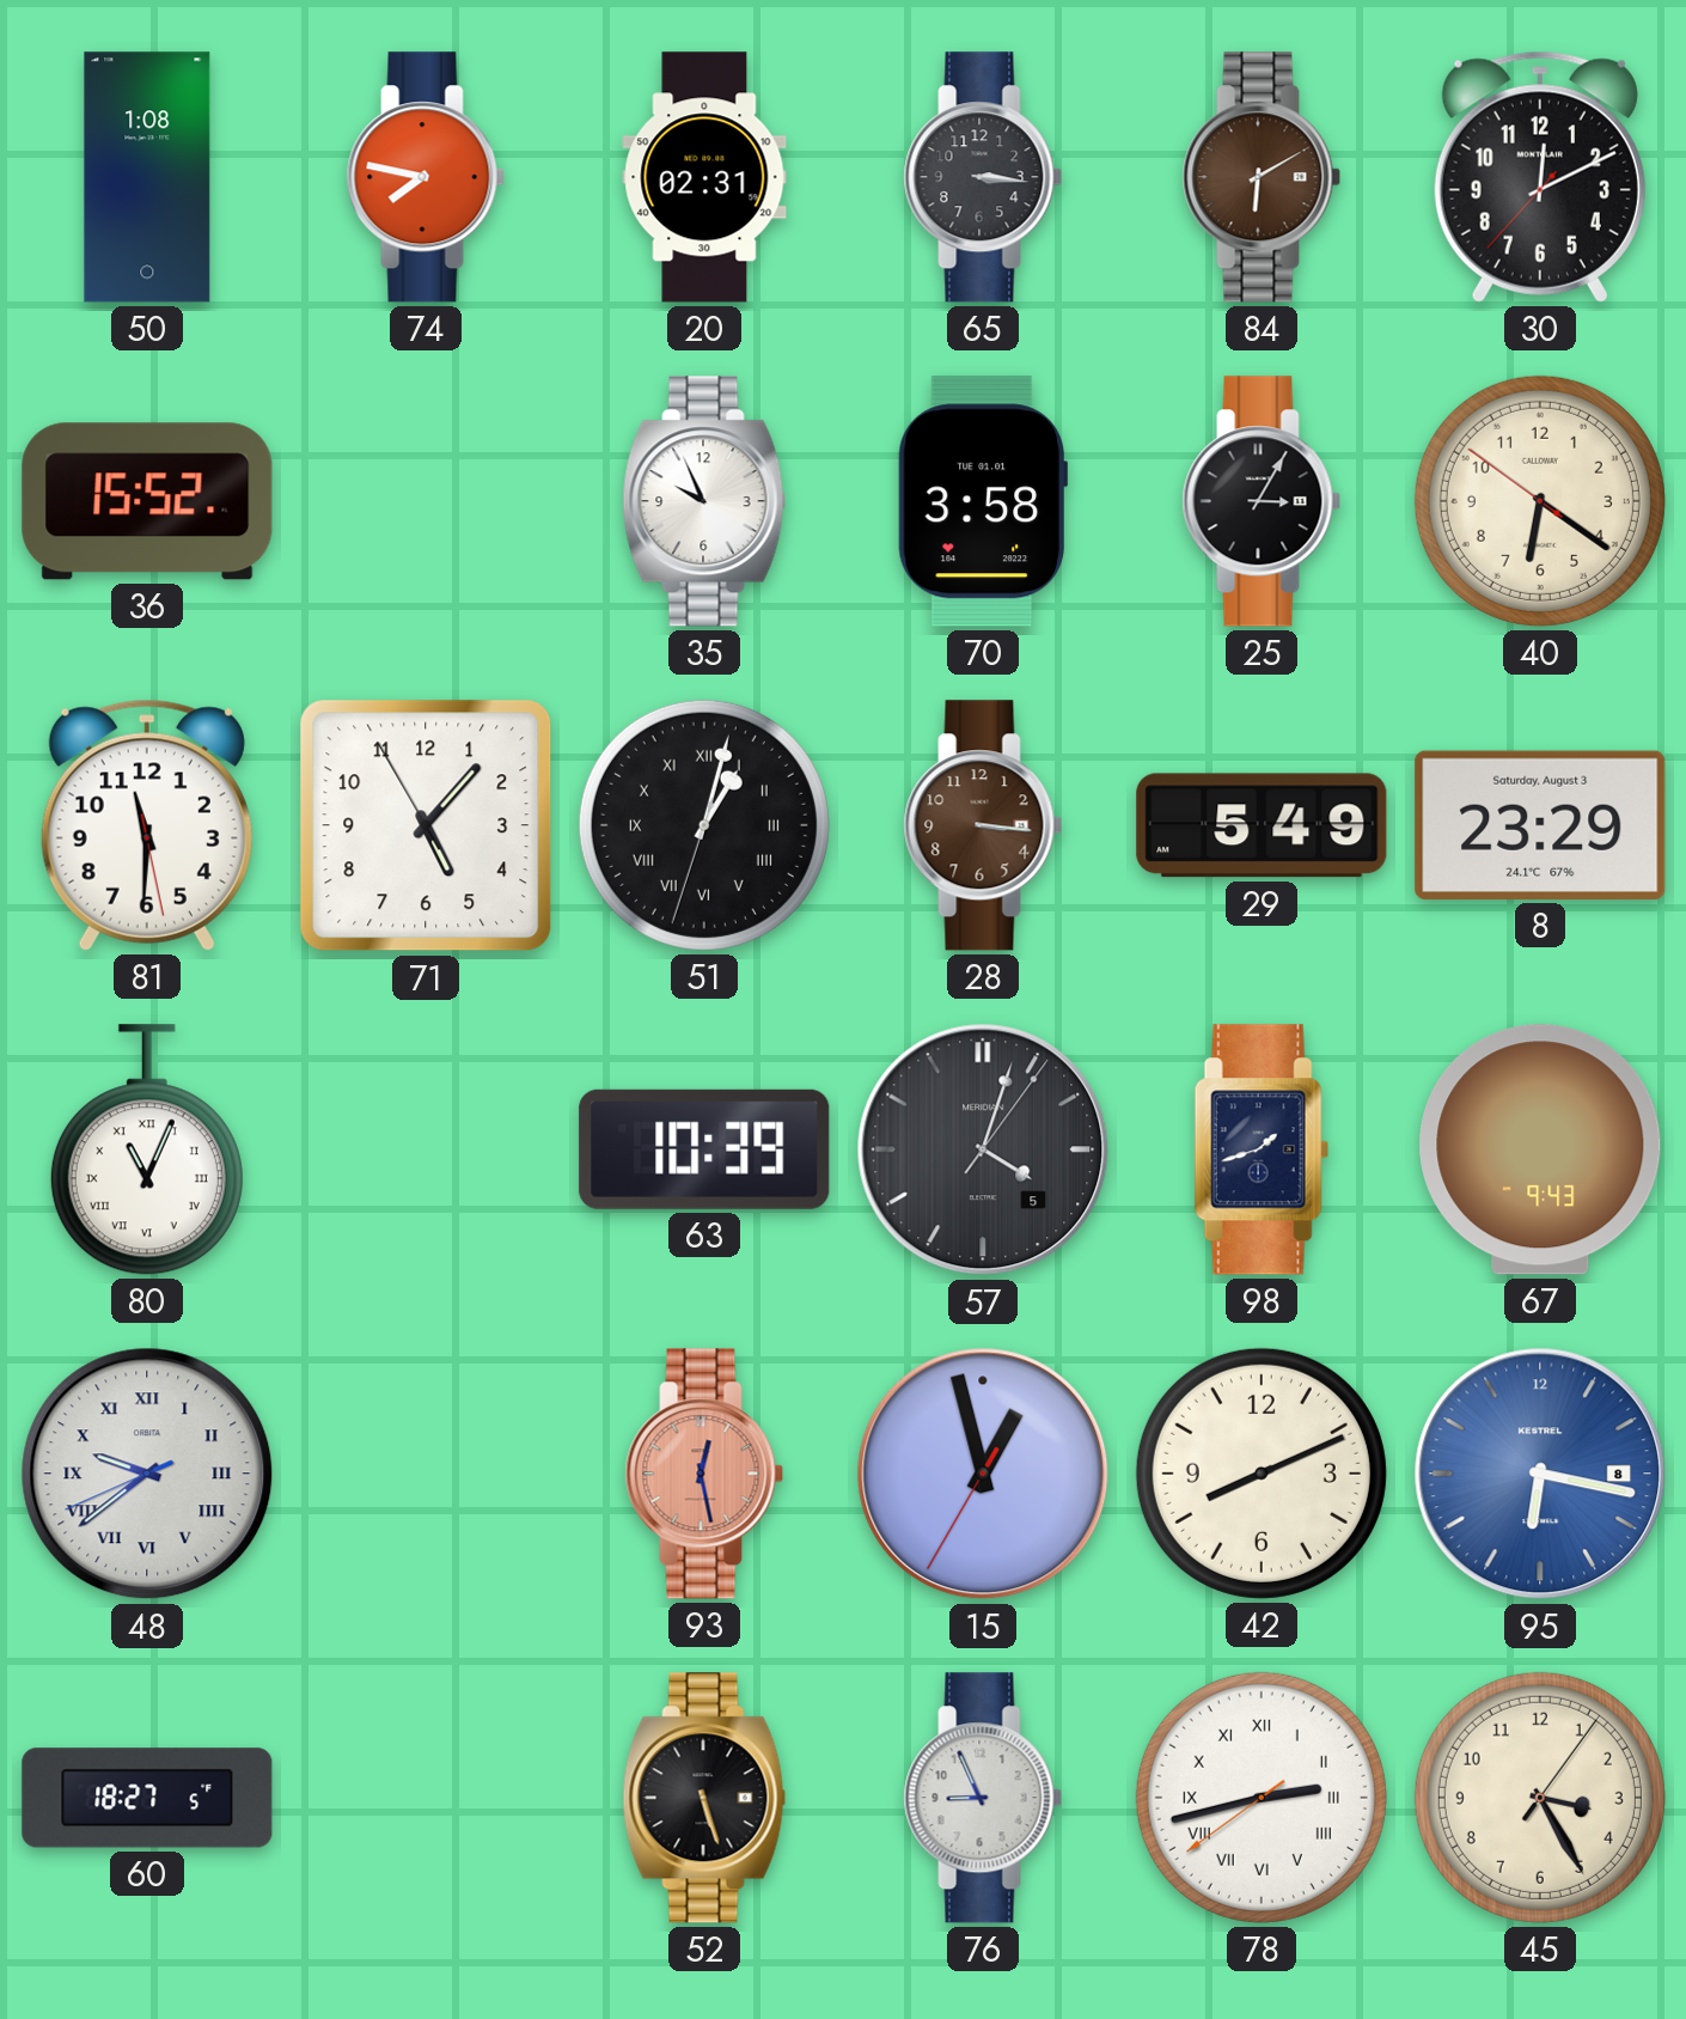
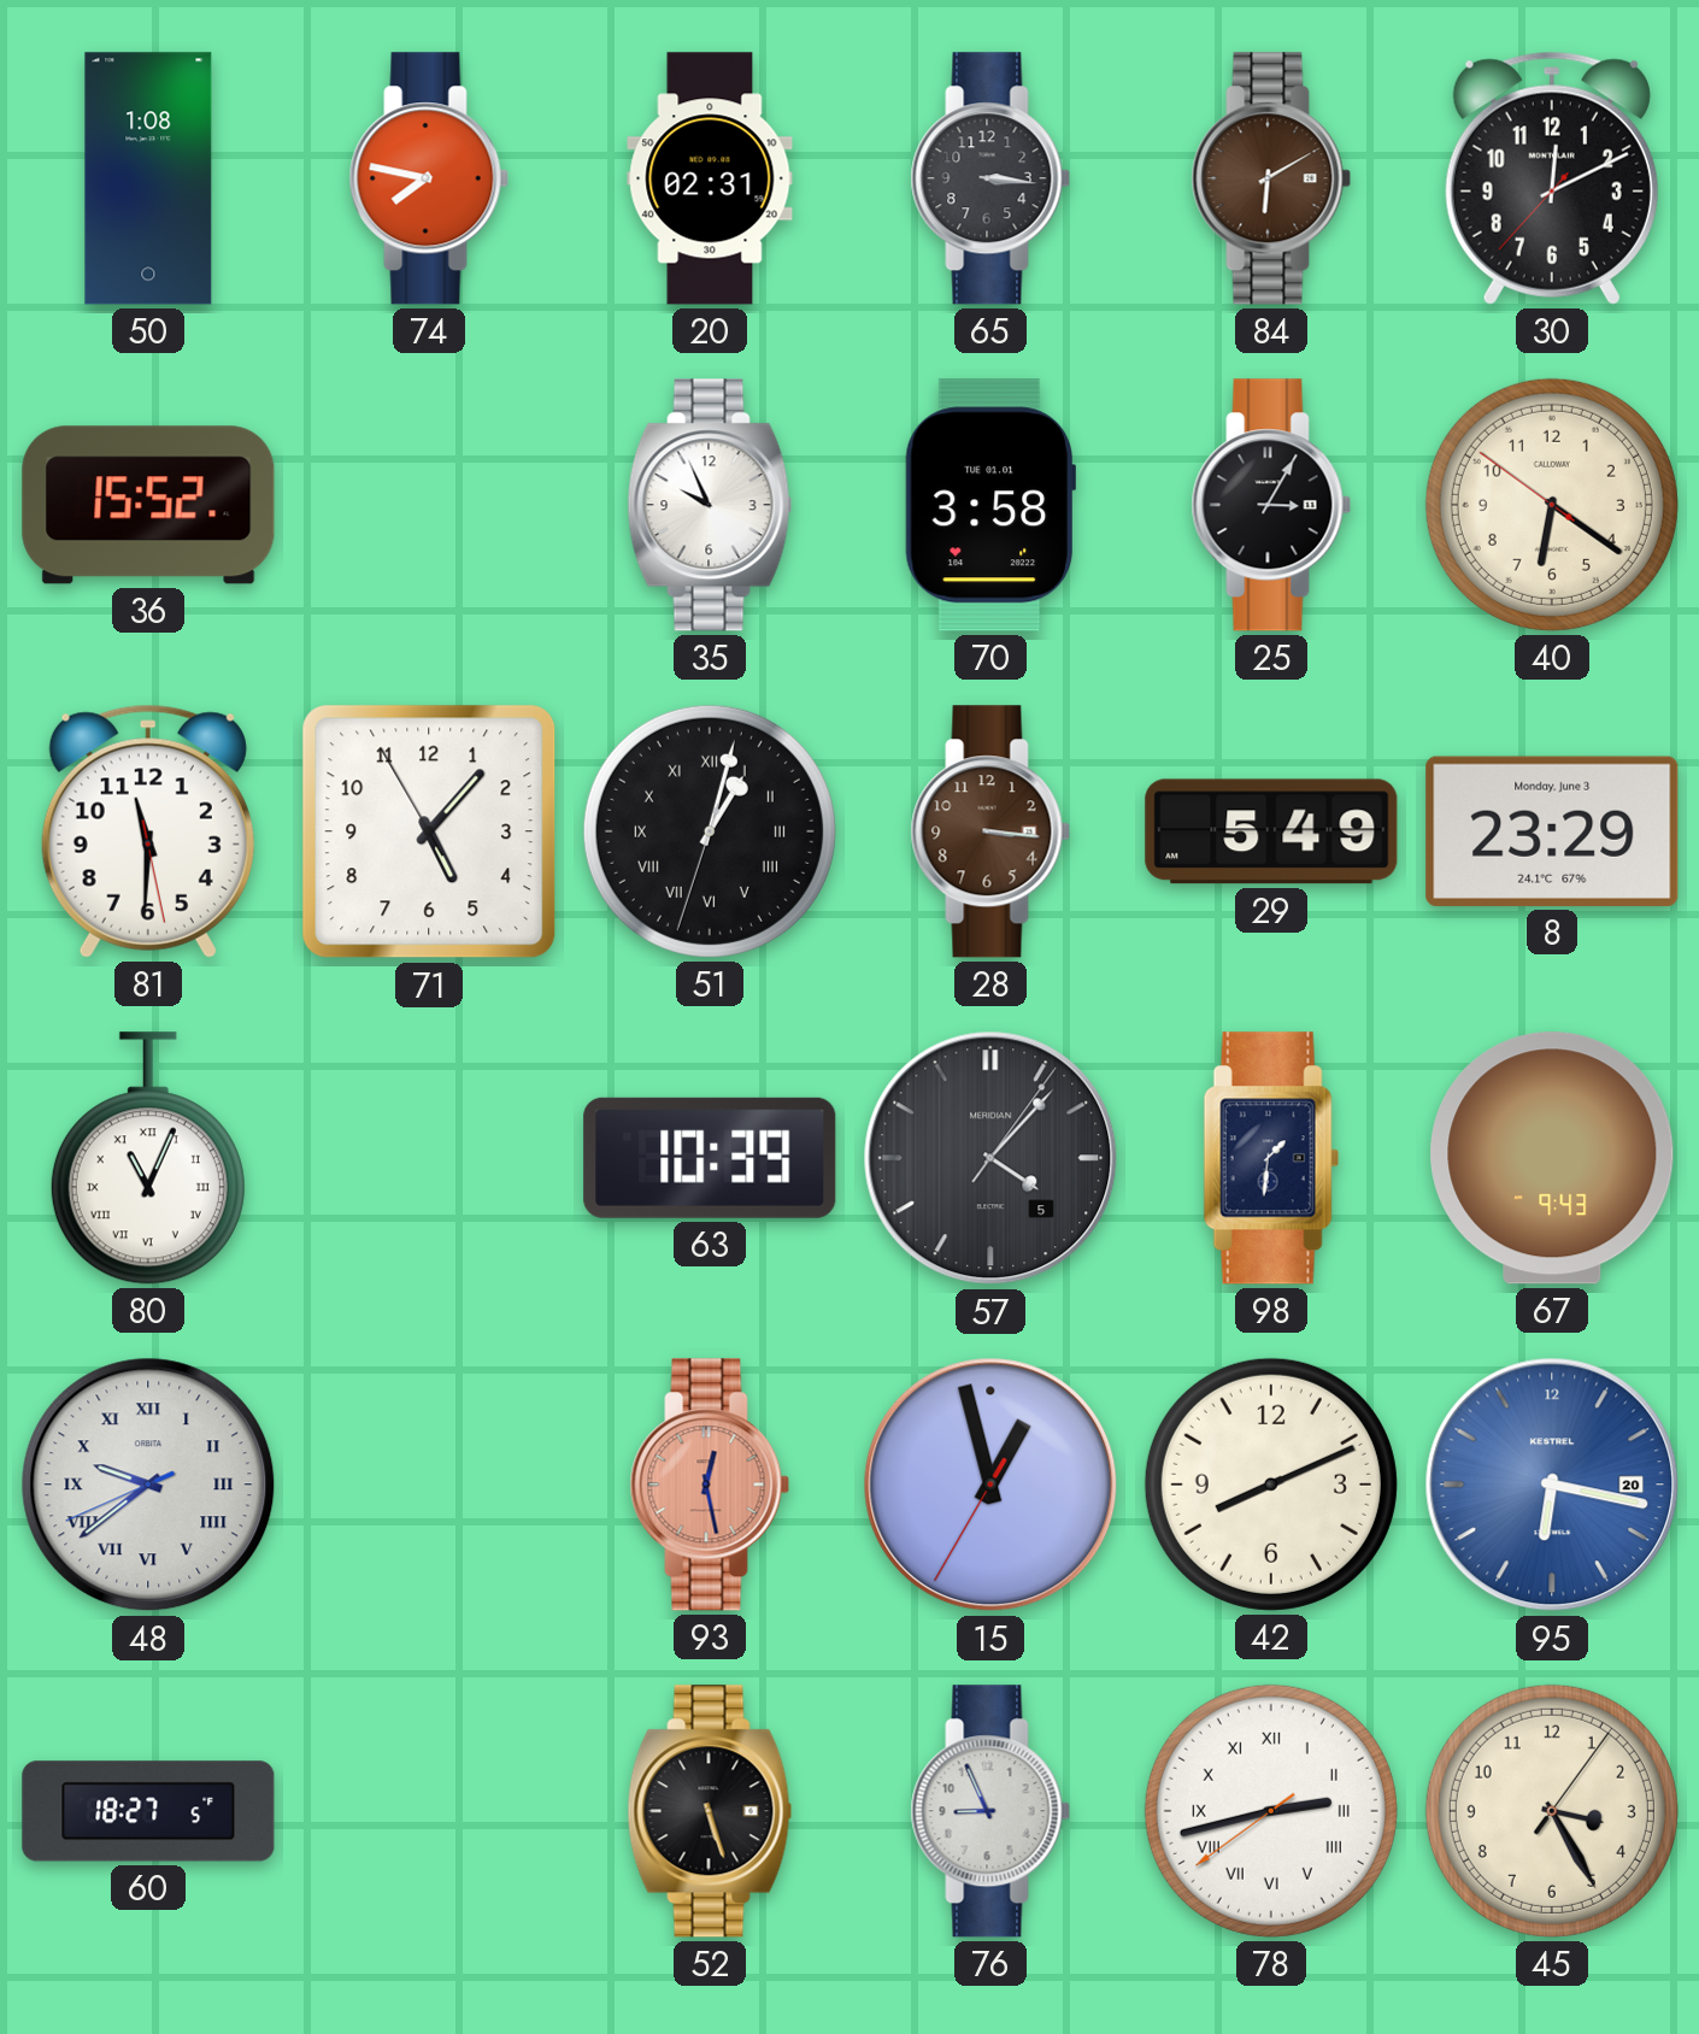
8 date: Saturday, August 3 -> Monday, June 3 (1552, 831)
57: 4:03 -> 4:07 (990, 1158)
98: 1:42 -> 1:31 (1271, 1158)
95 date: 8 -> 20 (1552, 1485)
